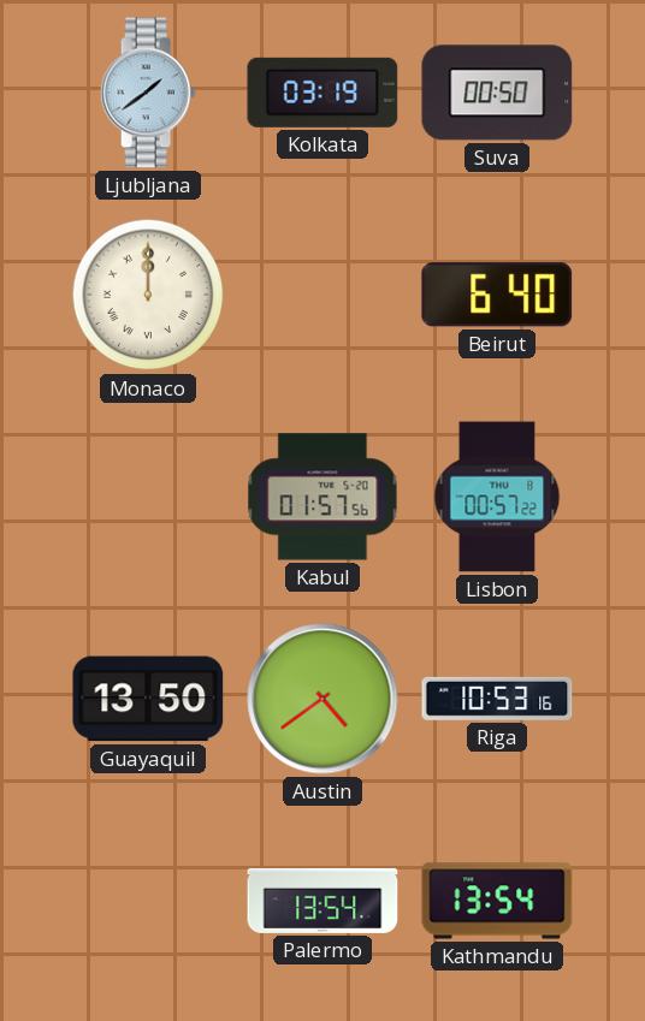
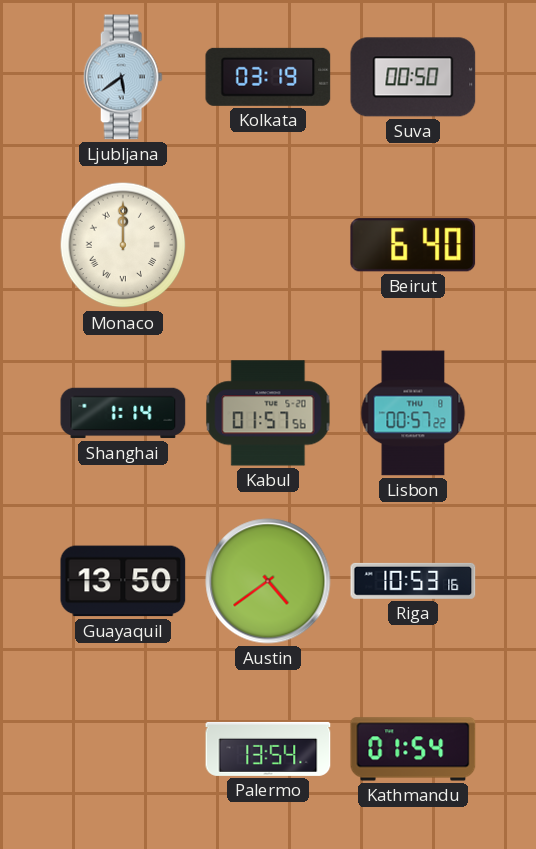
Ljubljana: 1:39 -> 5:39 (123, 77)
Shanghai: none -> 1:14 (123, 413)
Kathmandu: 13:54 -> 01:54 (413, 749)
